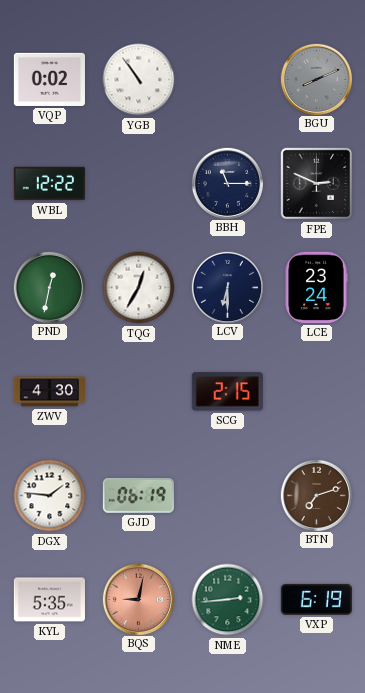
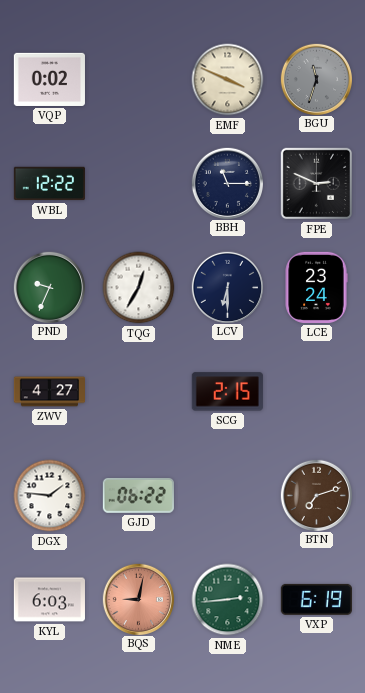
YGB: 10:54 -> none (139, 80)
EMF: none -> 3:49 (228, 80)
BGU: 8:11 -> 11:33 (316, 79)
PND: 12:32 -> 9:34 (49, 287)
ZWV: 4:30 -> 4:27 (49, 392)
GJD: 06:19 -> 06:22 (138, 495)
KYL: 5:35 -> 6:03 (49, 600)
